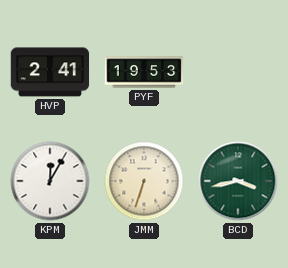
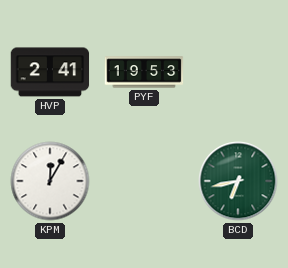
JMM: 6:33 -> none (144, 181)
BCD: 3:43 -> 6:43 (238, 181)
